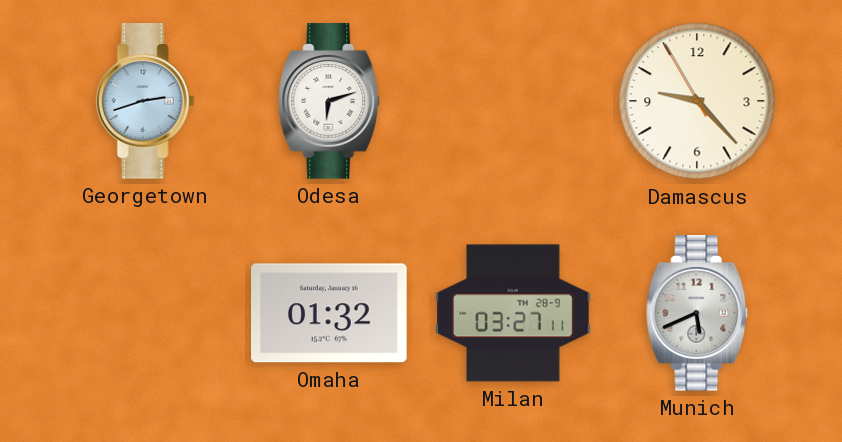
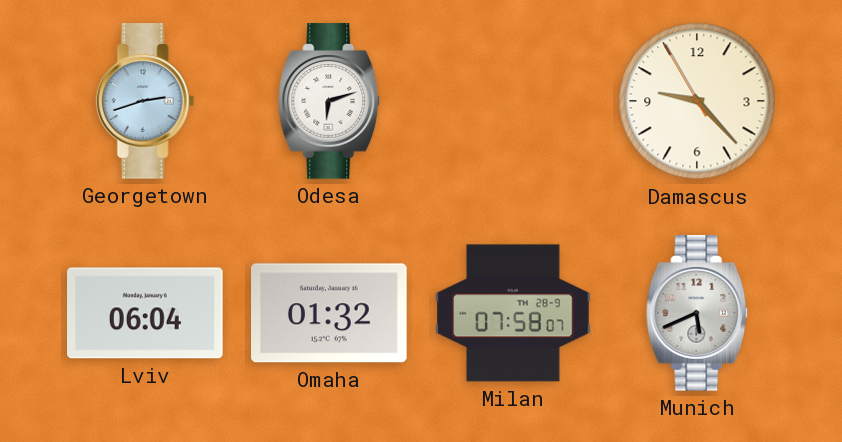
Lviv: none -> 06:04 (145, 313)
Milan: 03:27 -> 07:58 (513, 313)
